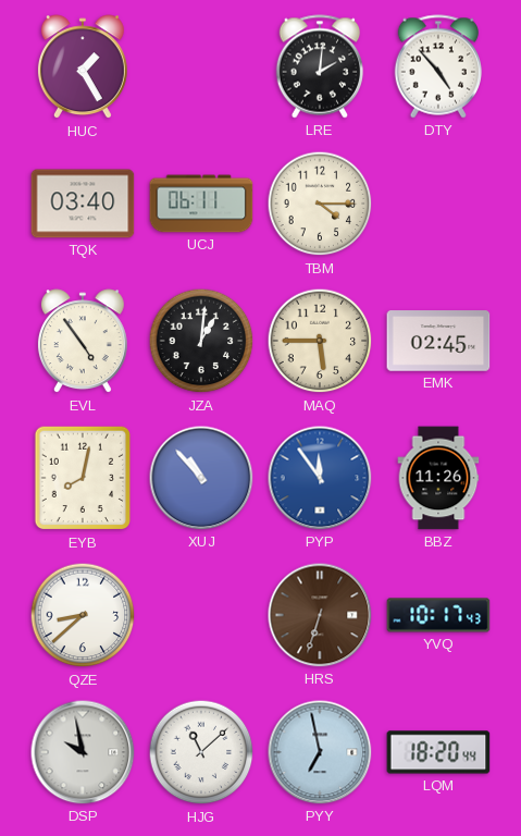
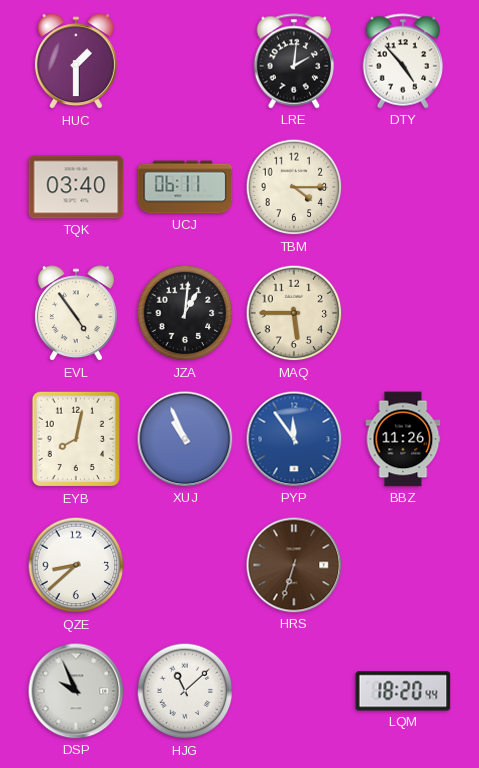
HUC: 1:25 -> 1:30 (76, 62)
EMK: 02:45 -> none (438, 341)
XUJ: 10:53 -> 10:56 (185, 439)
YVQ: 10:17 -> none (438, 615)
DSP: 9:58 -> 9:56 (76, 691)
PYY: 6:58 -> none (320, 752)
